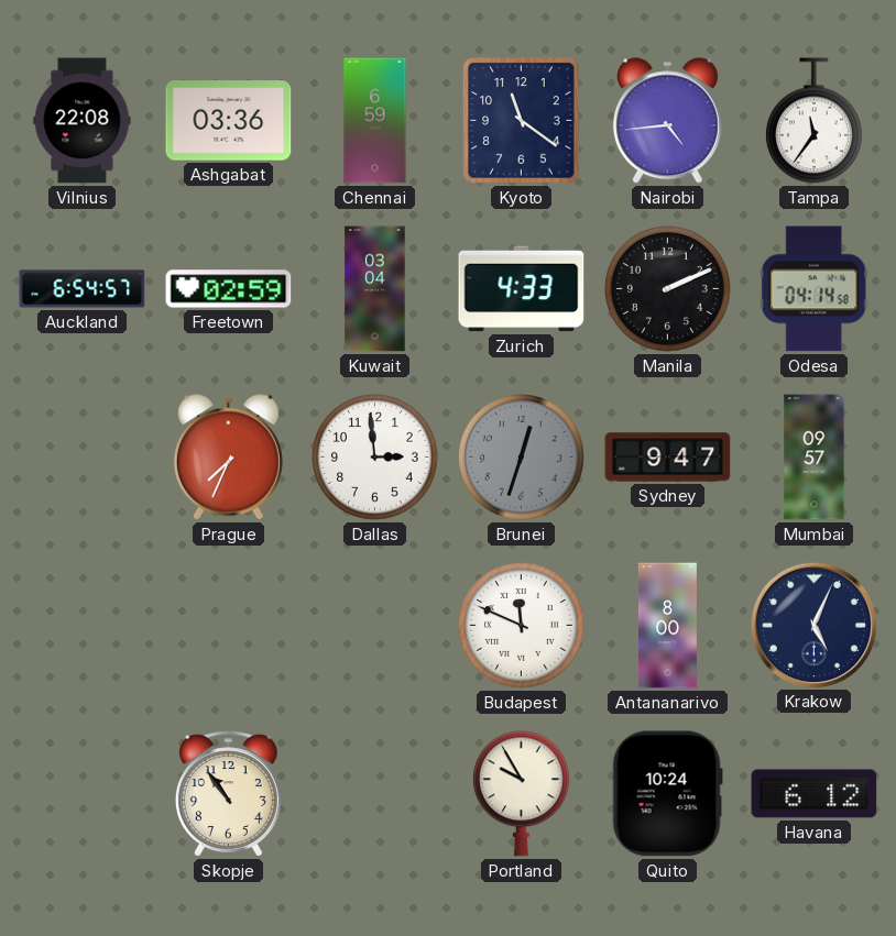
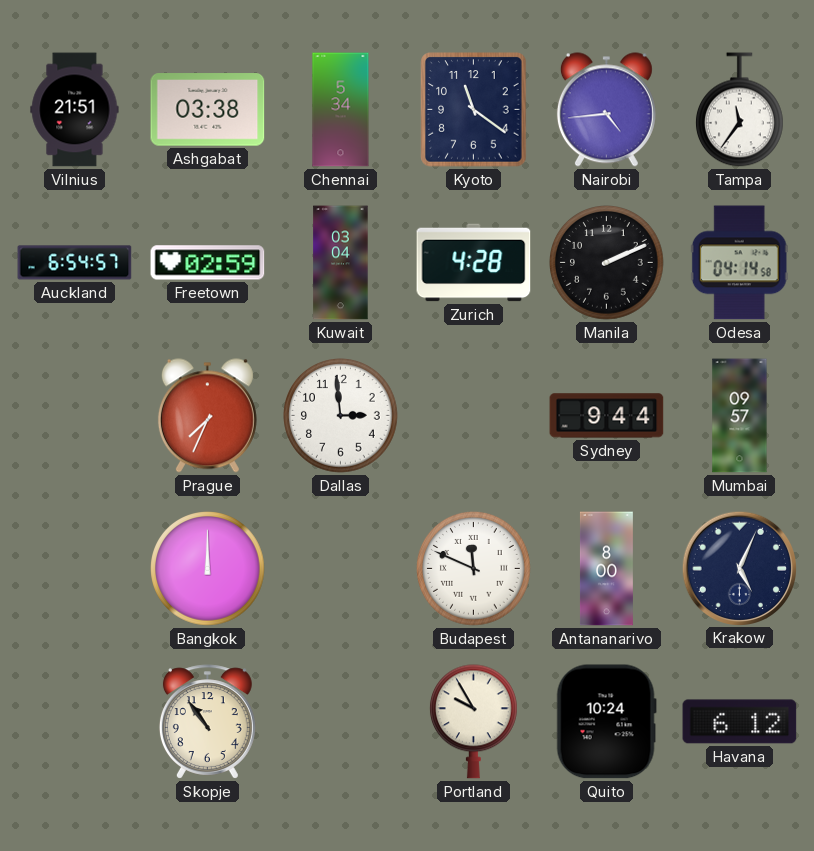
Vilnius: 22:08 -> 21:51 (75, 110)
Ashgabat: 03:36 -> 03:38 (208, 110)
Chennai: 6:59 -> 5:34 (341, 110)
Zurich: 4:33 -> 4:28 (474, 263)
Brunei: 12:33 -> none (522, 458)
Sydney: 9:47 -> 9:44 (607, 416)
Bangkok: none -> 12:00 (208, 569)
